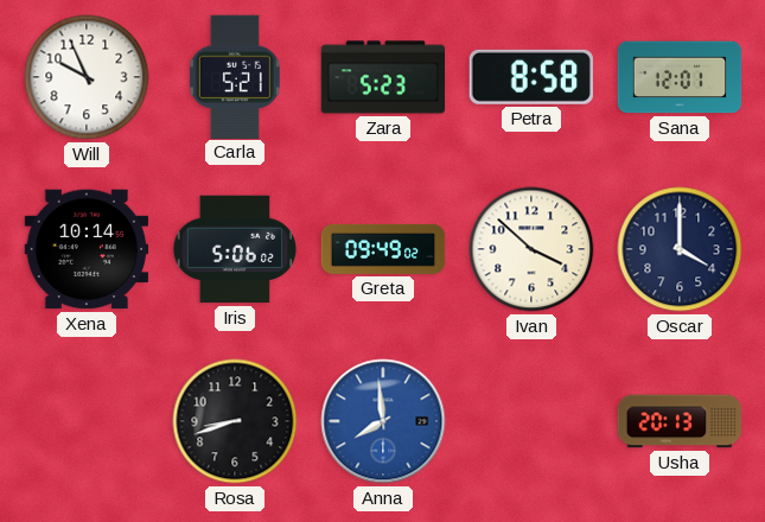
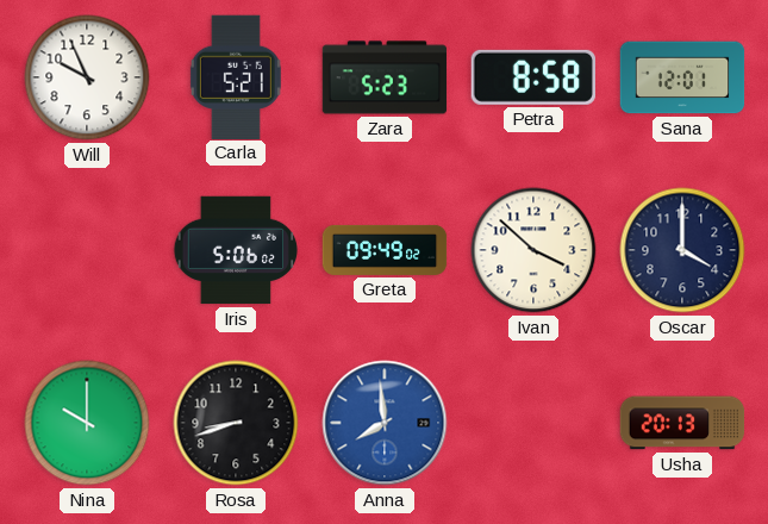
Xena: 10:14 -> none (87, 249)
Nina: none -> 10:00 (87, 423)
